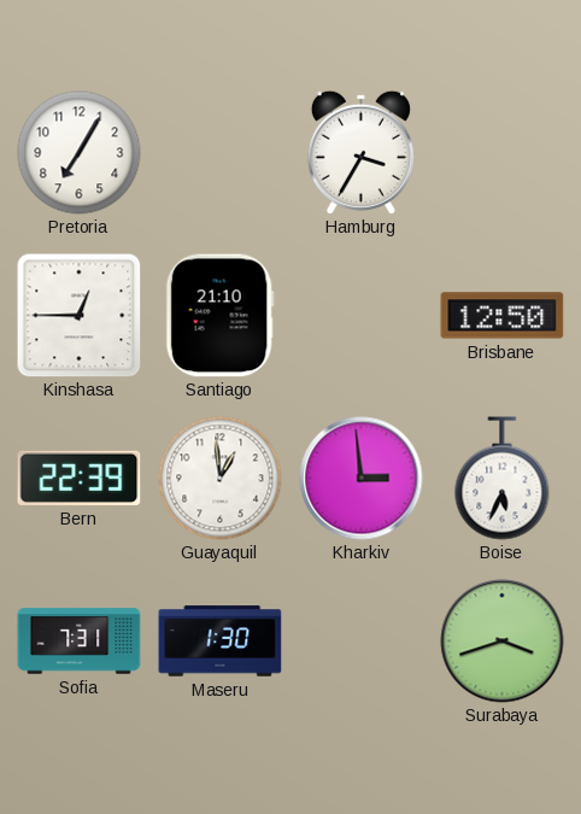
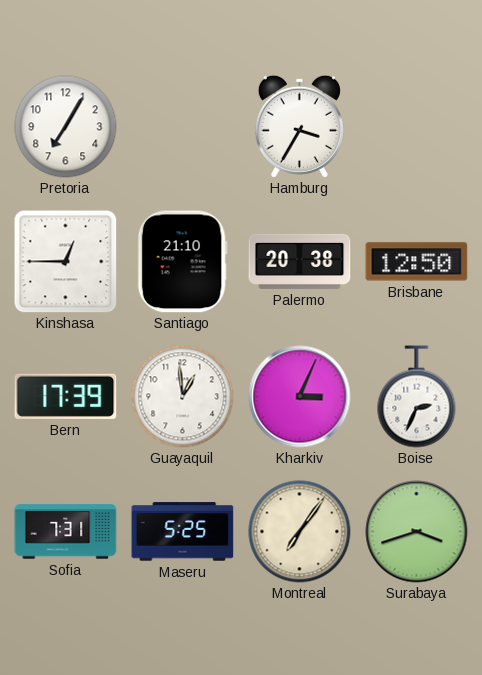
Palermo: none -> 20:38 (300, 261)
Bern: 22:39 -> 17:39 (66, 396)
Kharkiv: 2:59 -> 3:04 (300, 397)
Boise: 5:34 -> 2:34 (417, 397)
Maseru: 1:30 -> 5:25 (183, 532)
Montreal: none -> 7:06 (300, 532)
